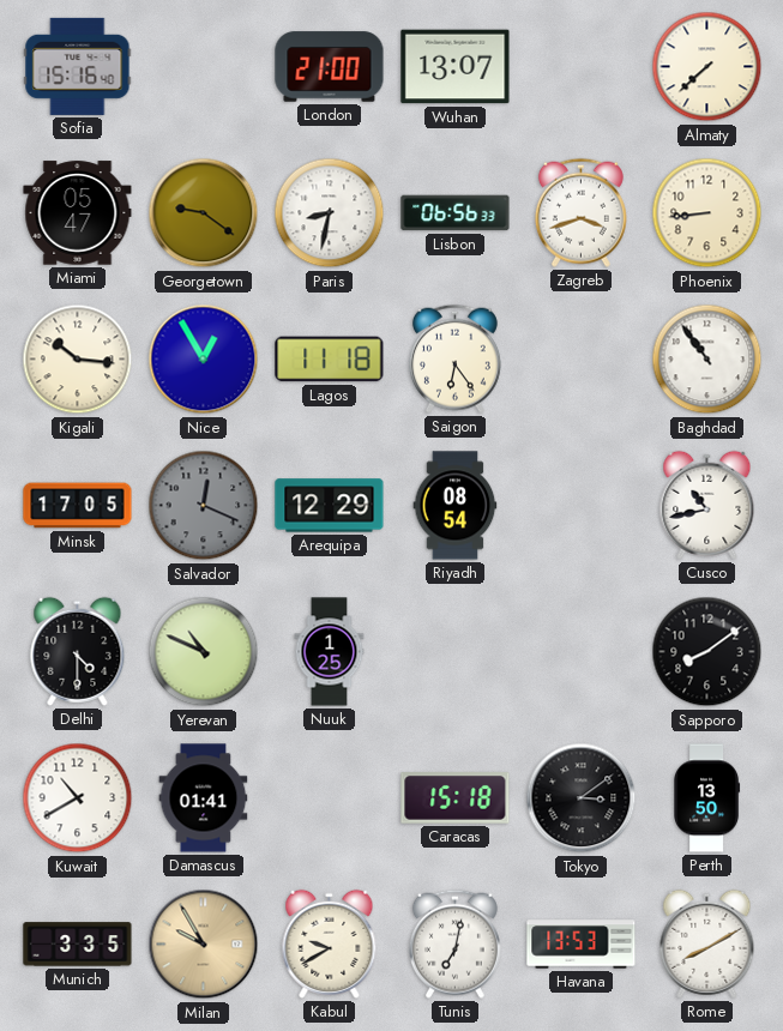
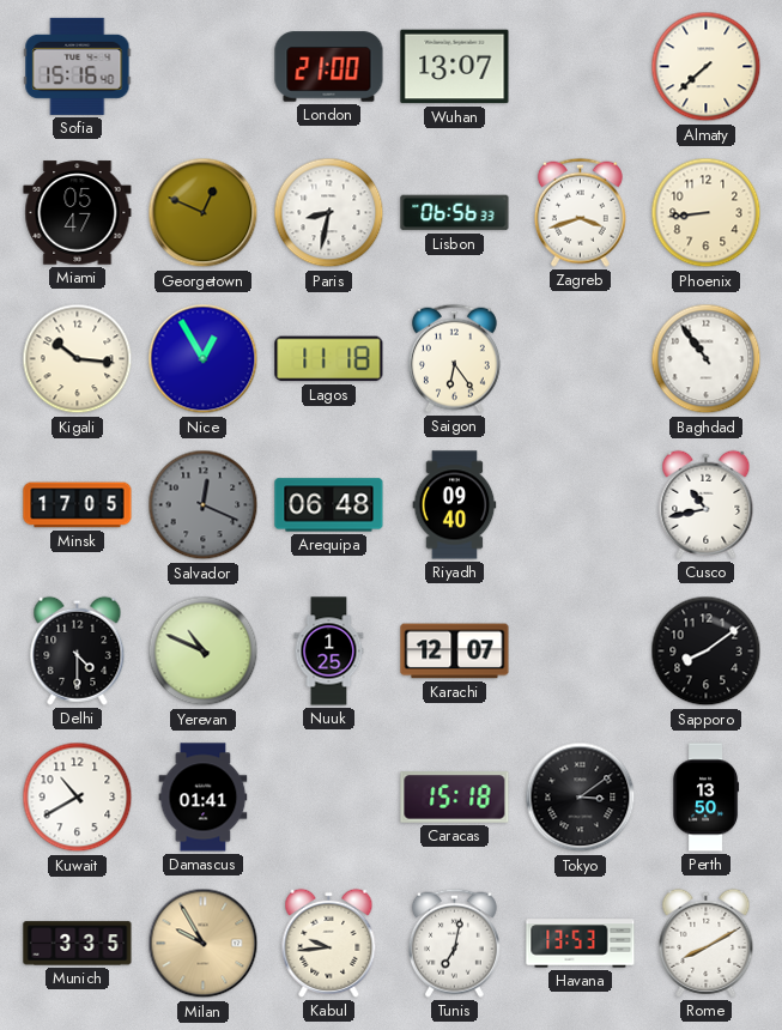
Georgetown: 9:21 -> 12:49 (204, 213)
Arequipa: 12:29 -> 06:48 (329, 505)
Riyadh: 08:54 -> 09:40 (455, 505)
Karachi: none -> 12:07 (455, 652)
Kabul: 9:40 -> 9:44 (329, 943)
